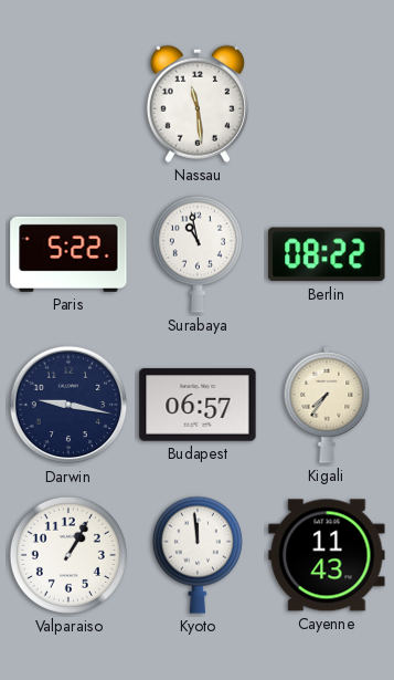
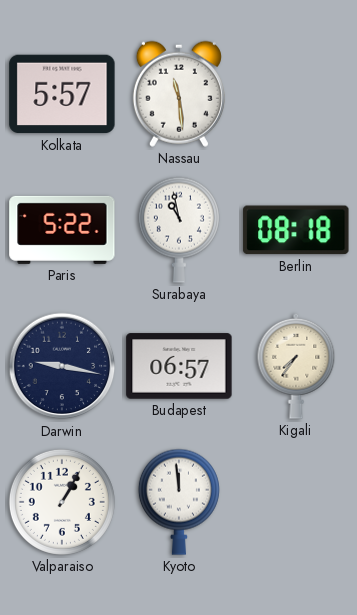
Kolkata: none -> 5:57 (62, 94)
Berlin: 08:22 -> 08:18 (296, 230)
Cayenne: 11:43 -> none (327, 555)
